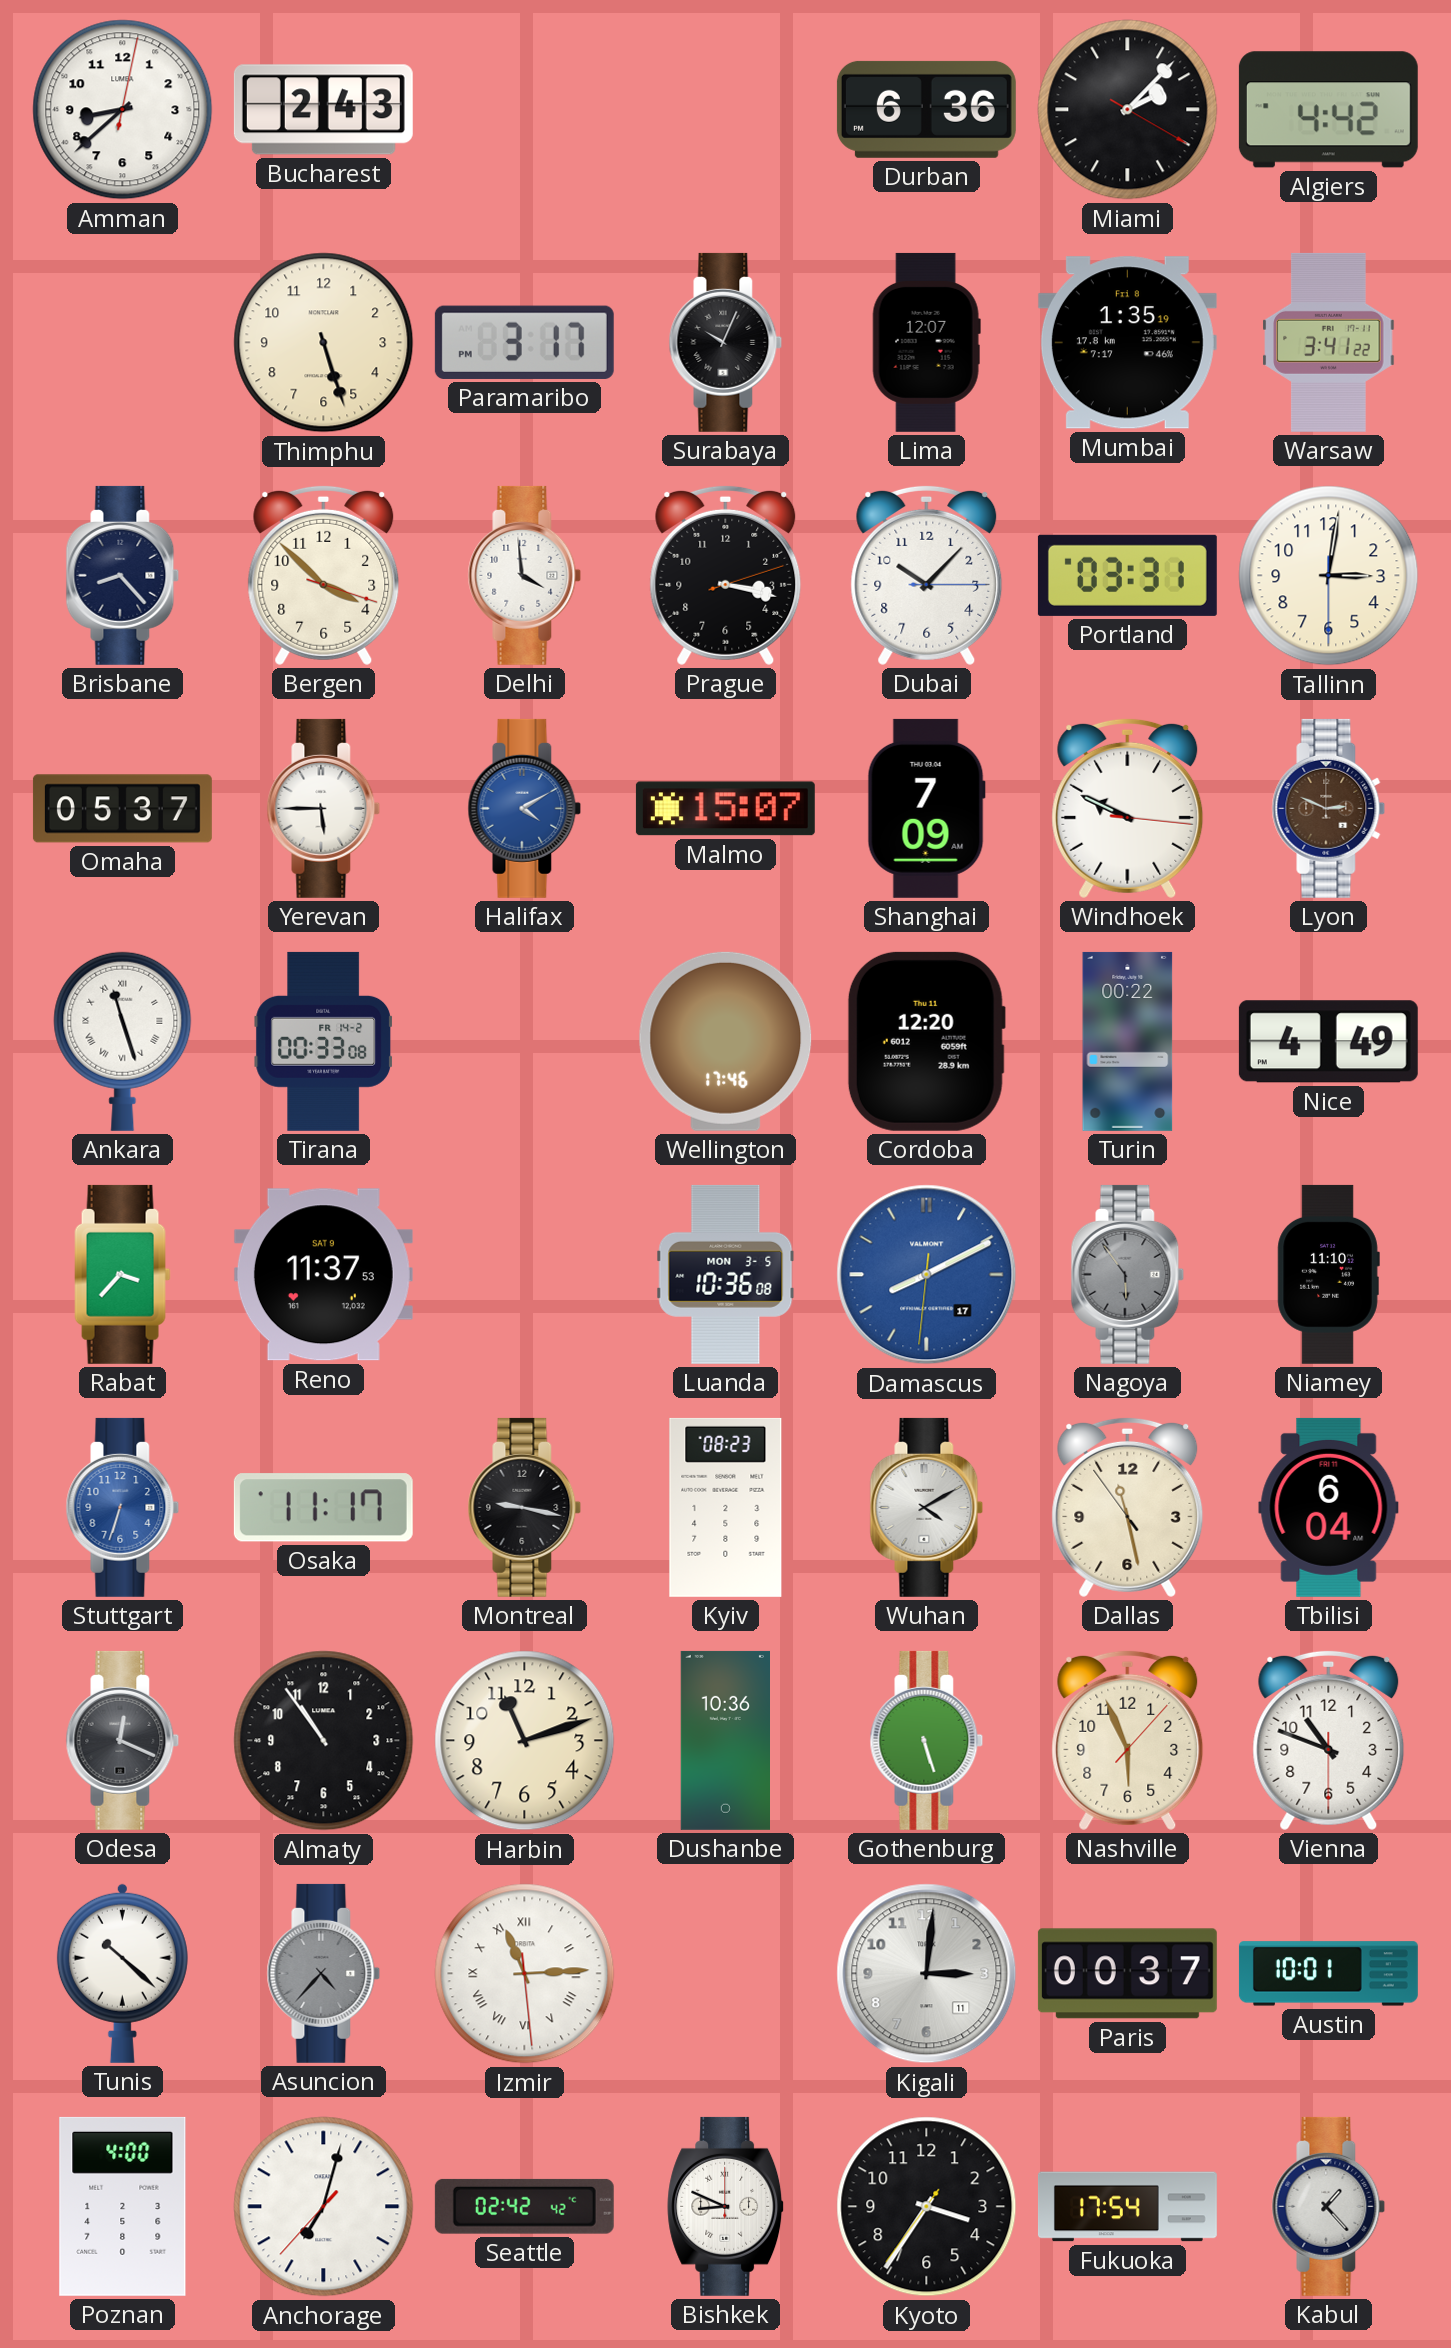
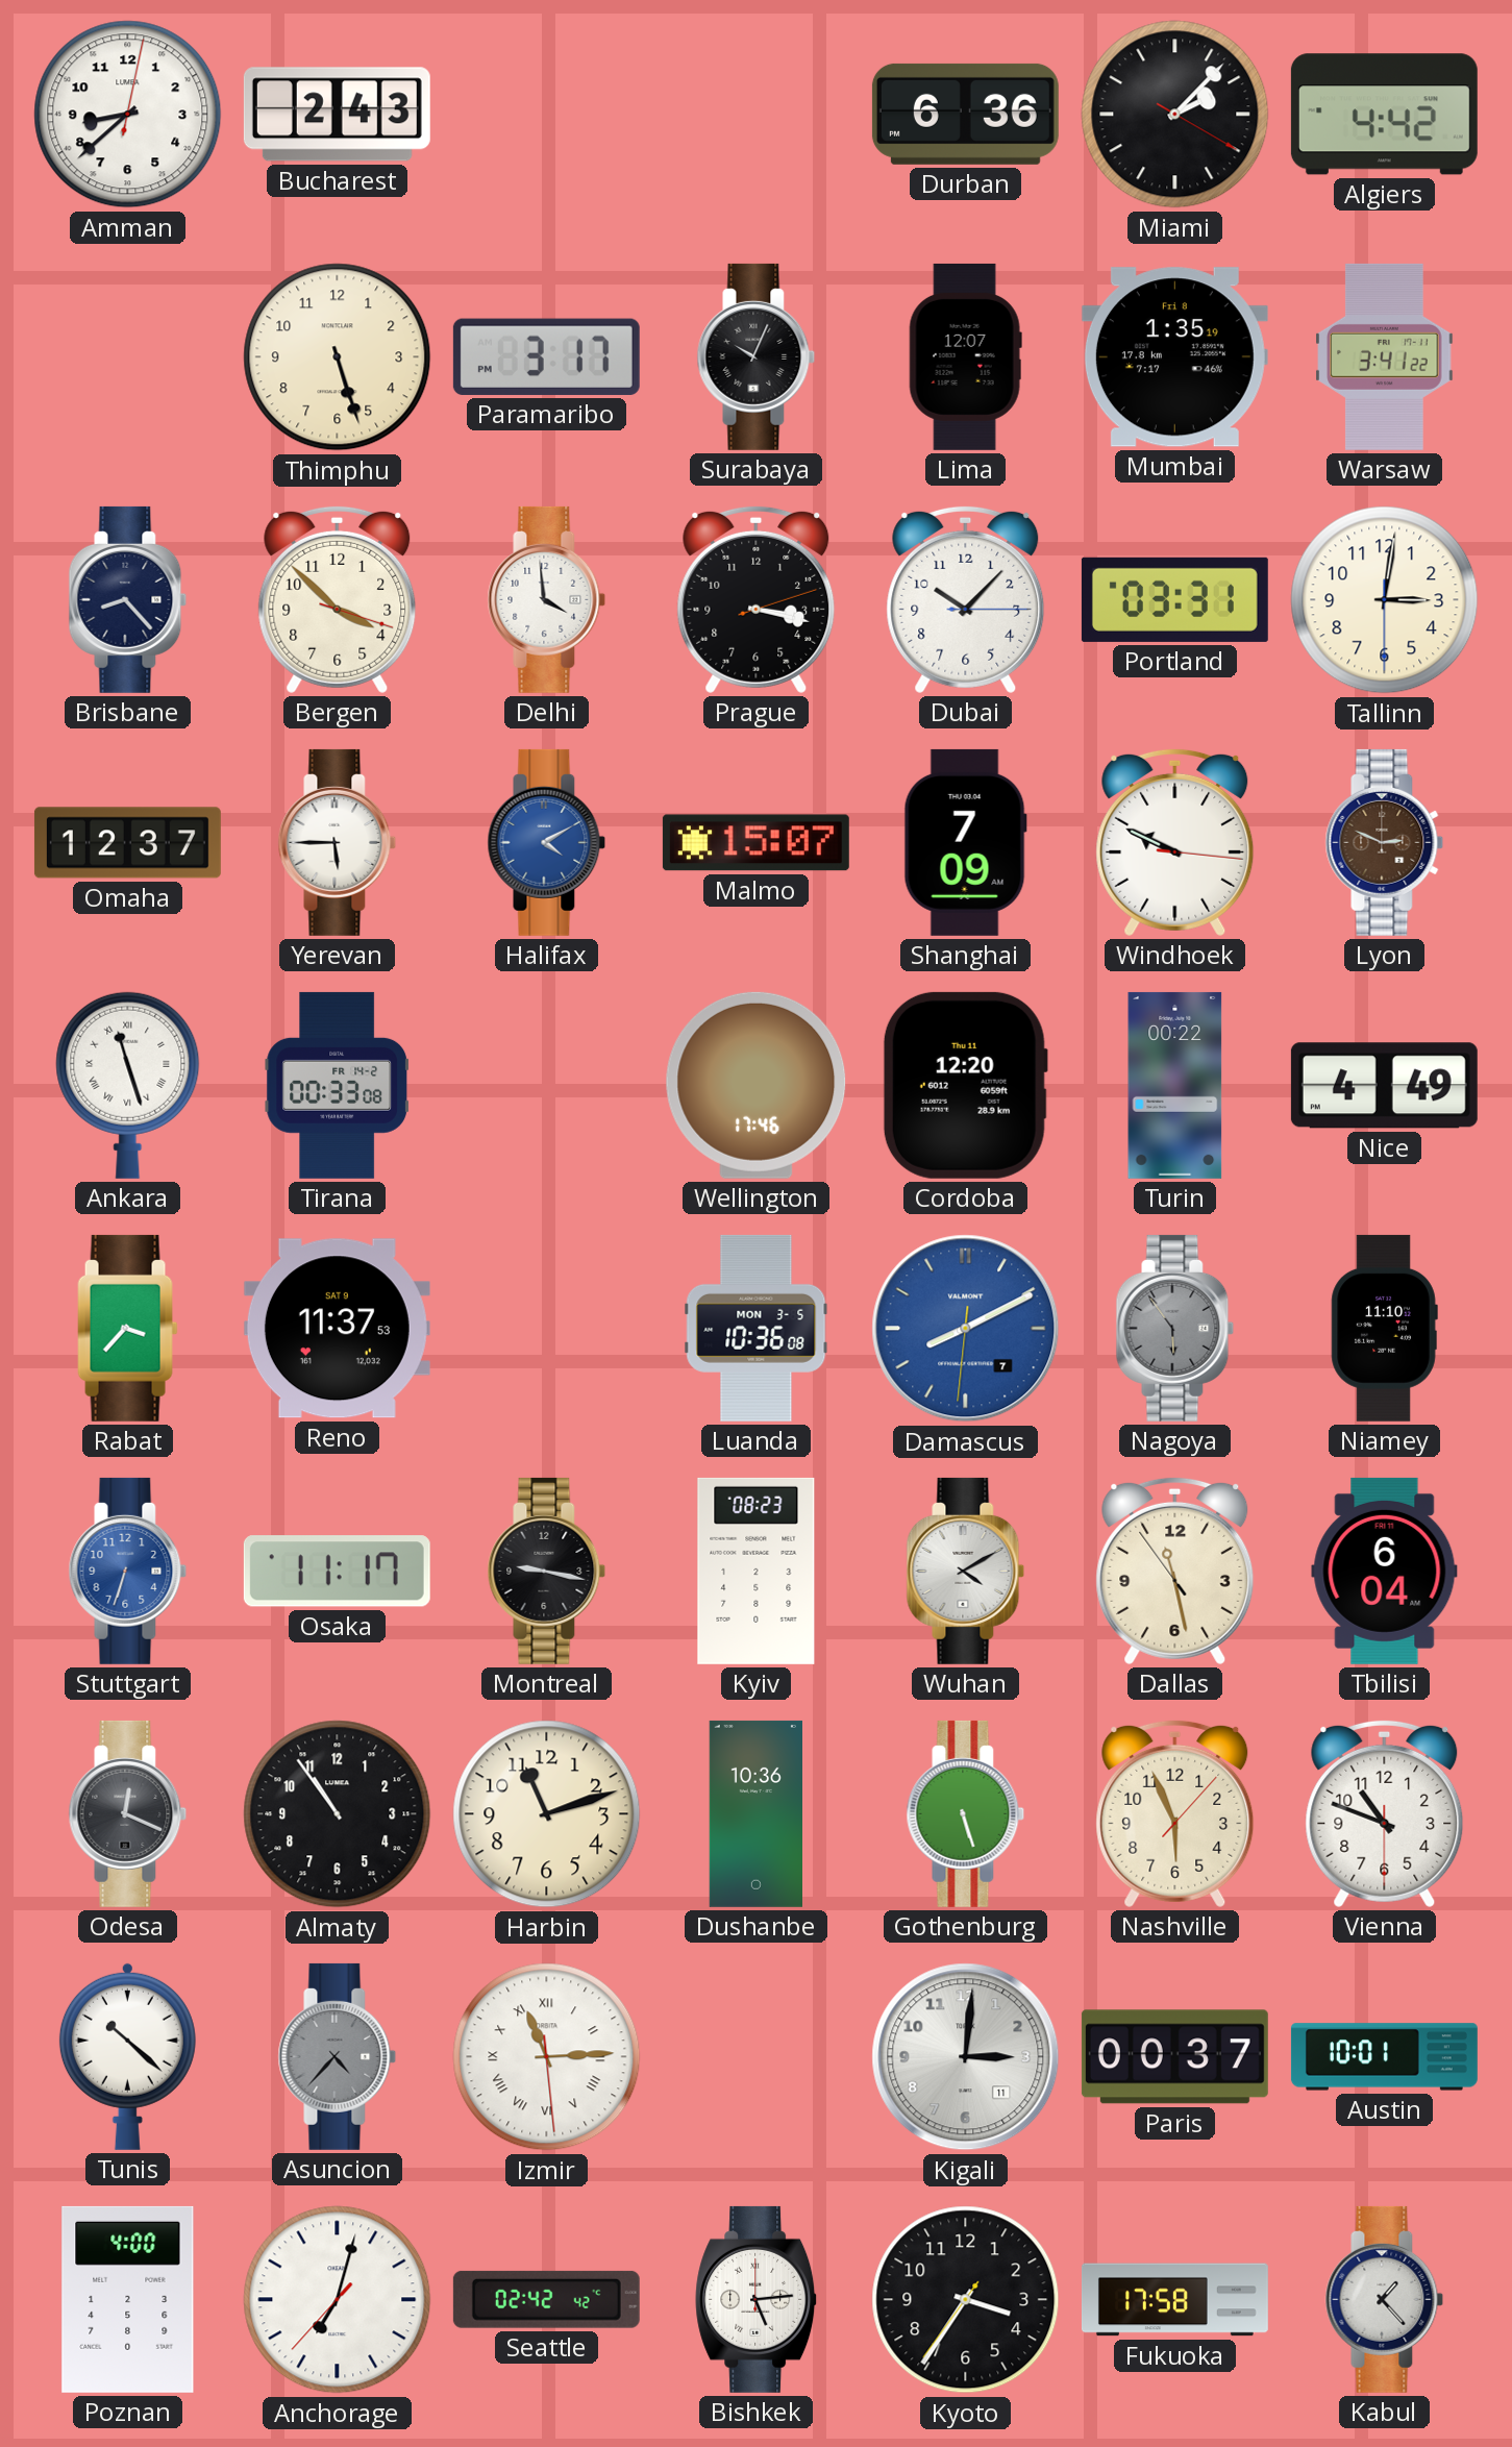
Omaha: 05:37 -> 12:37 (127, 843)
Damascus date: 17 -> 7 (966, 1329)
Bishkek: 8:49 -> 5:14 (757, 2299)
Fukuoka: 17:54 -> 17:58 (1174, 2300)
